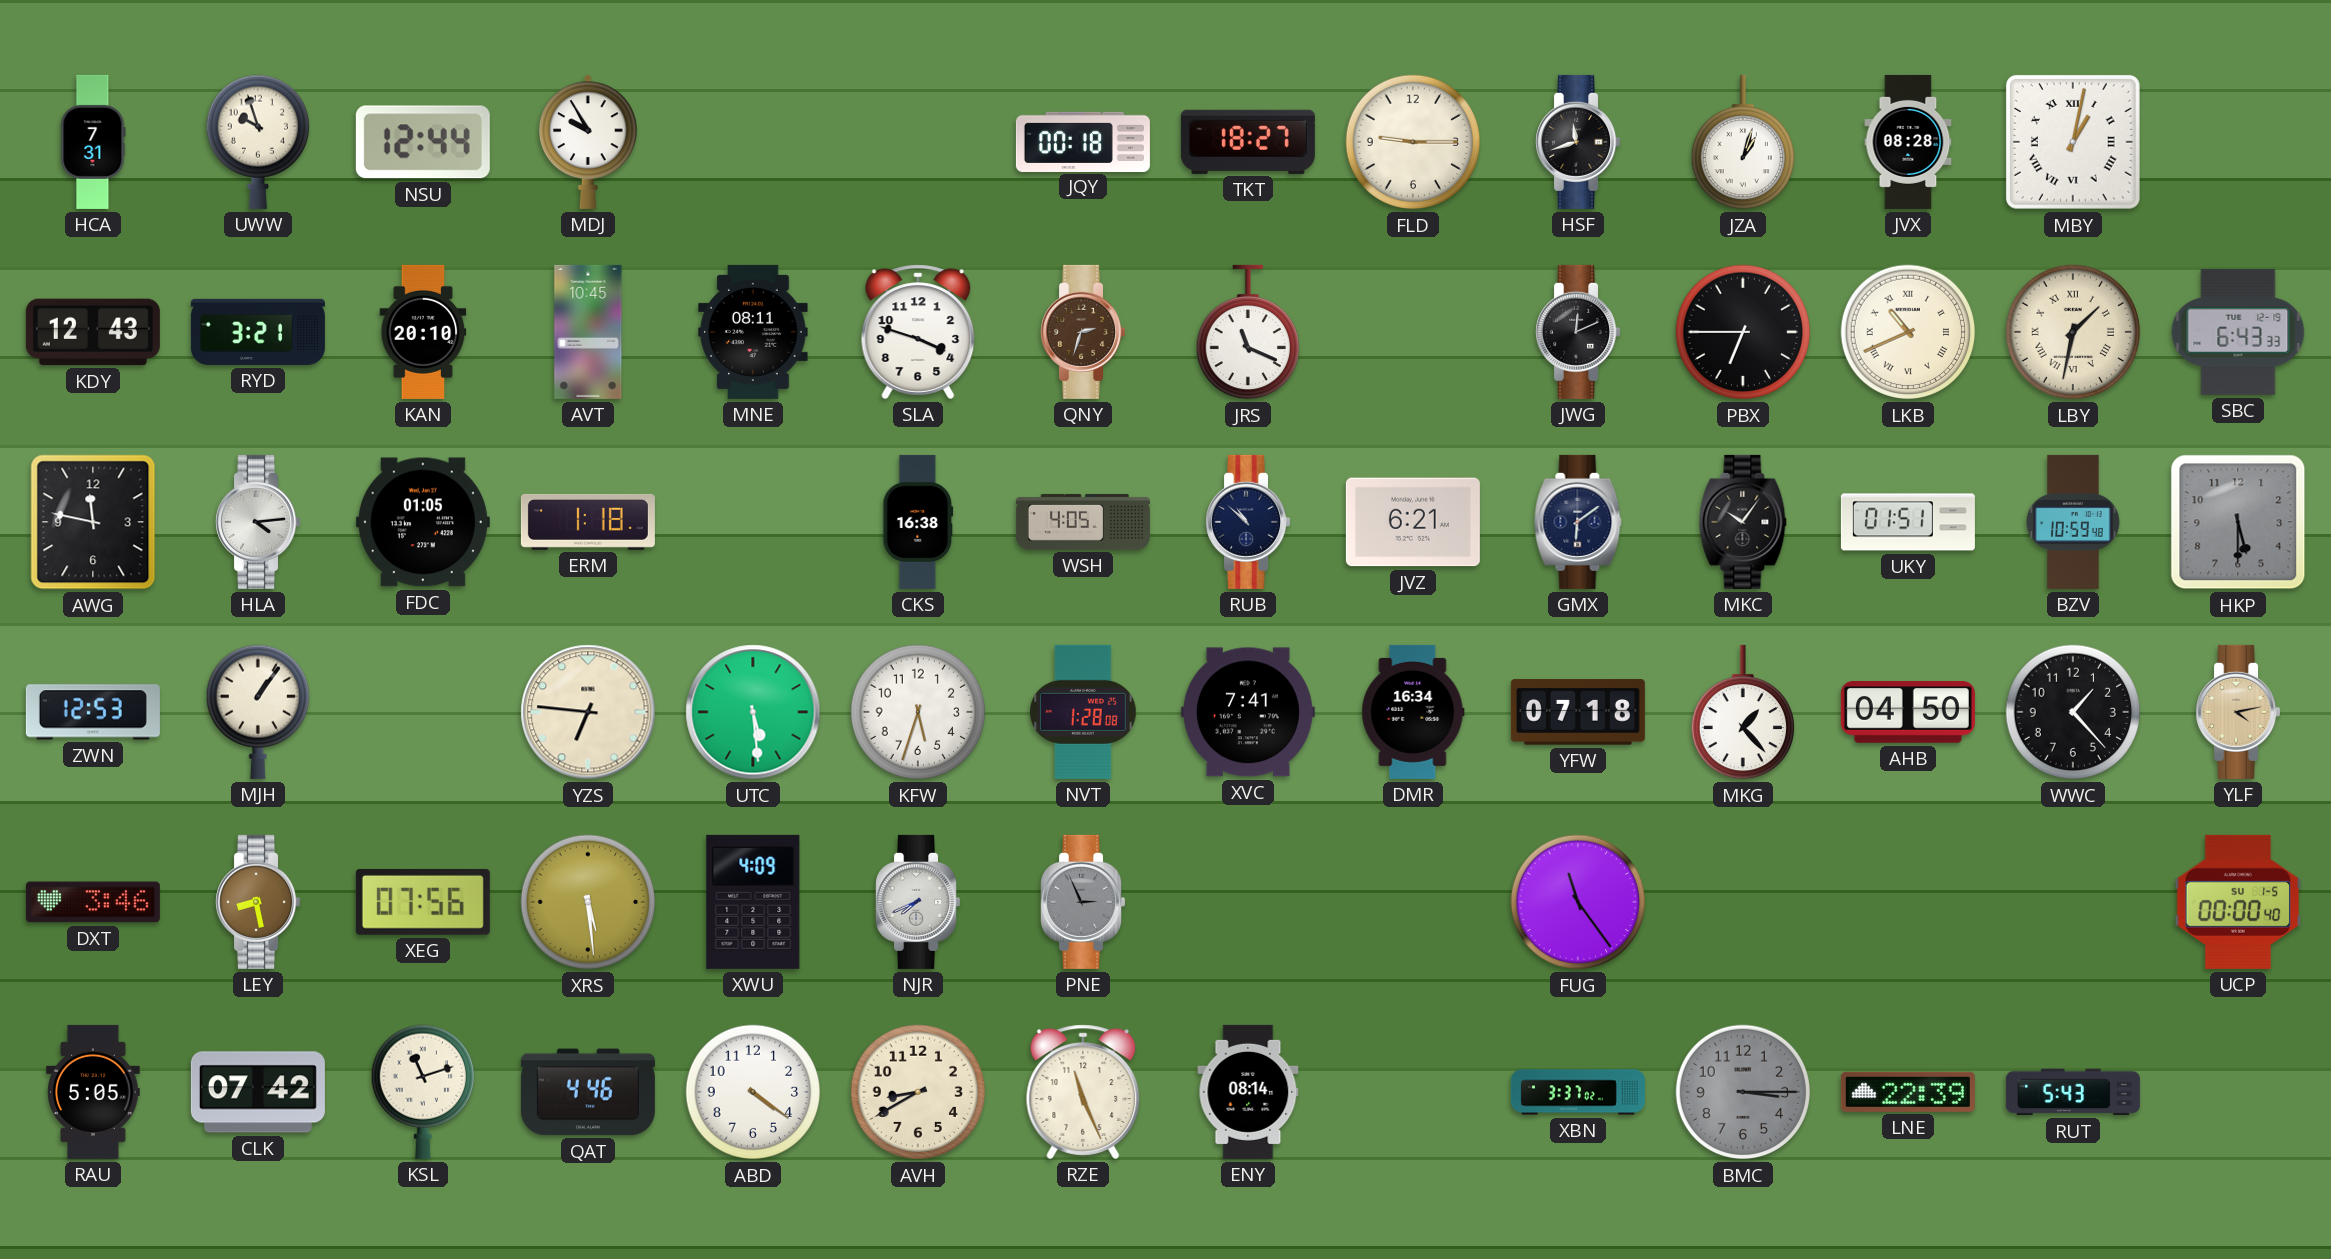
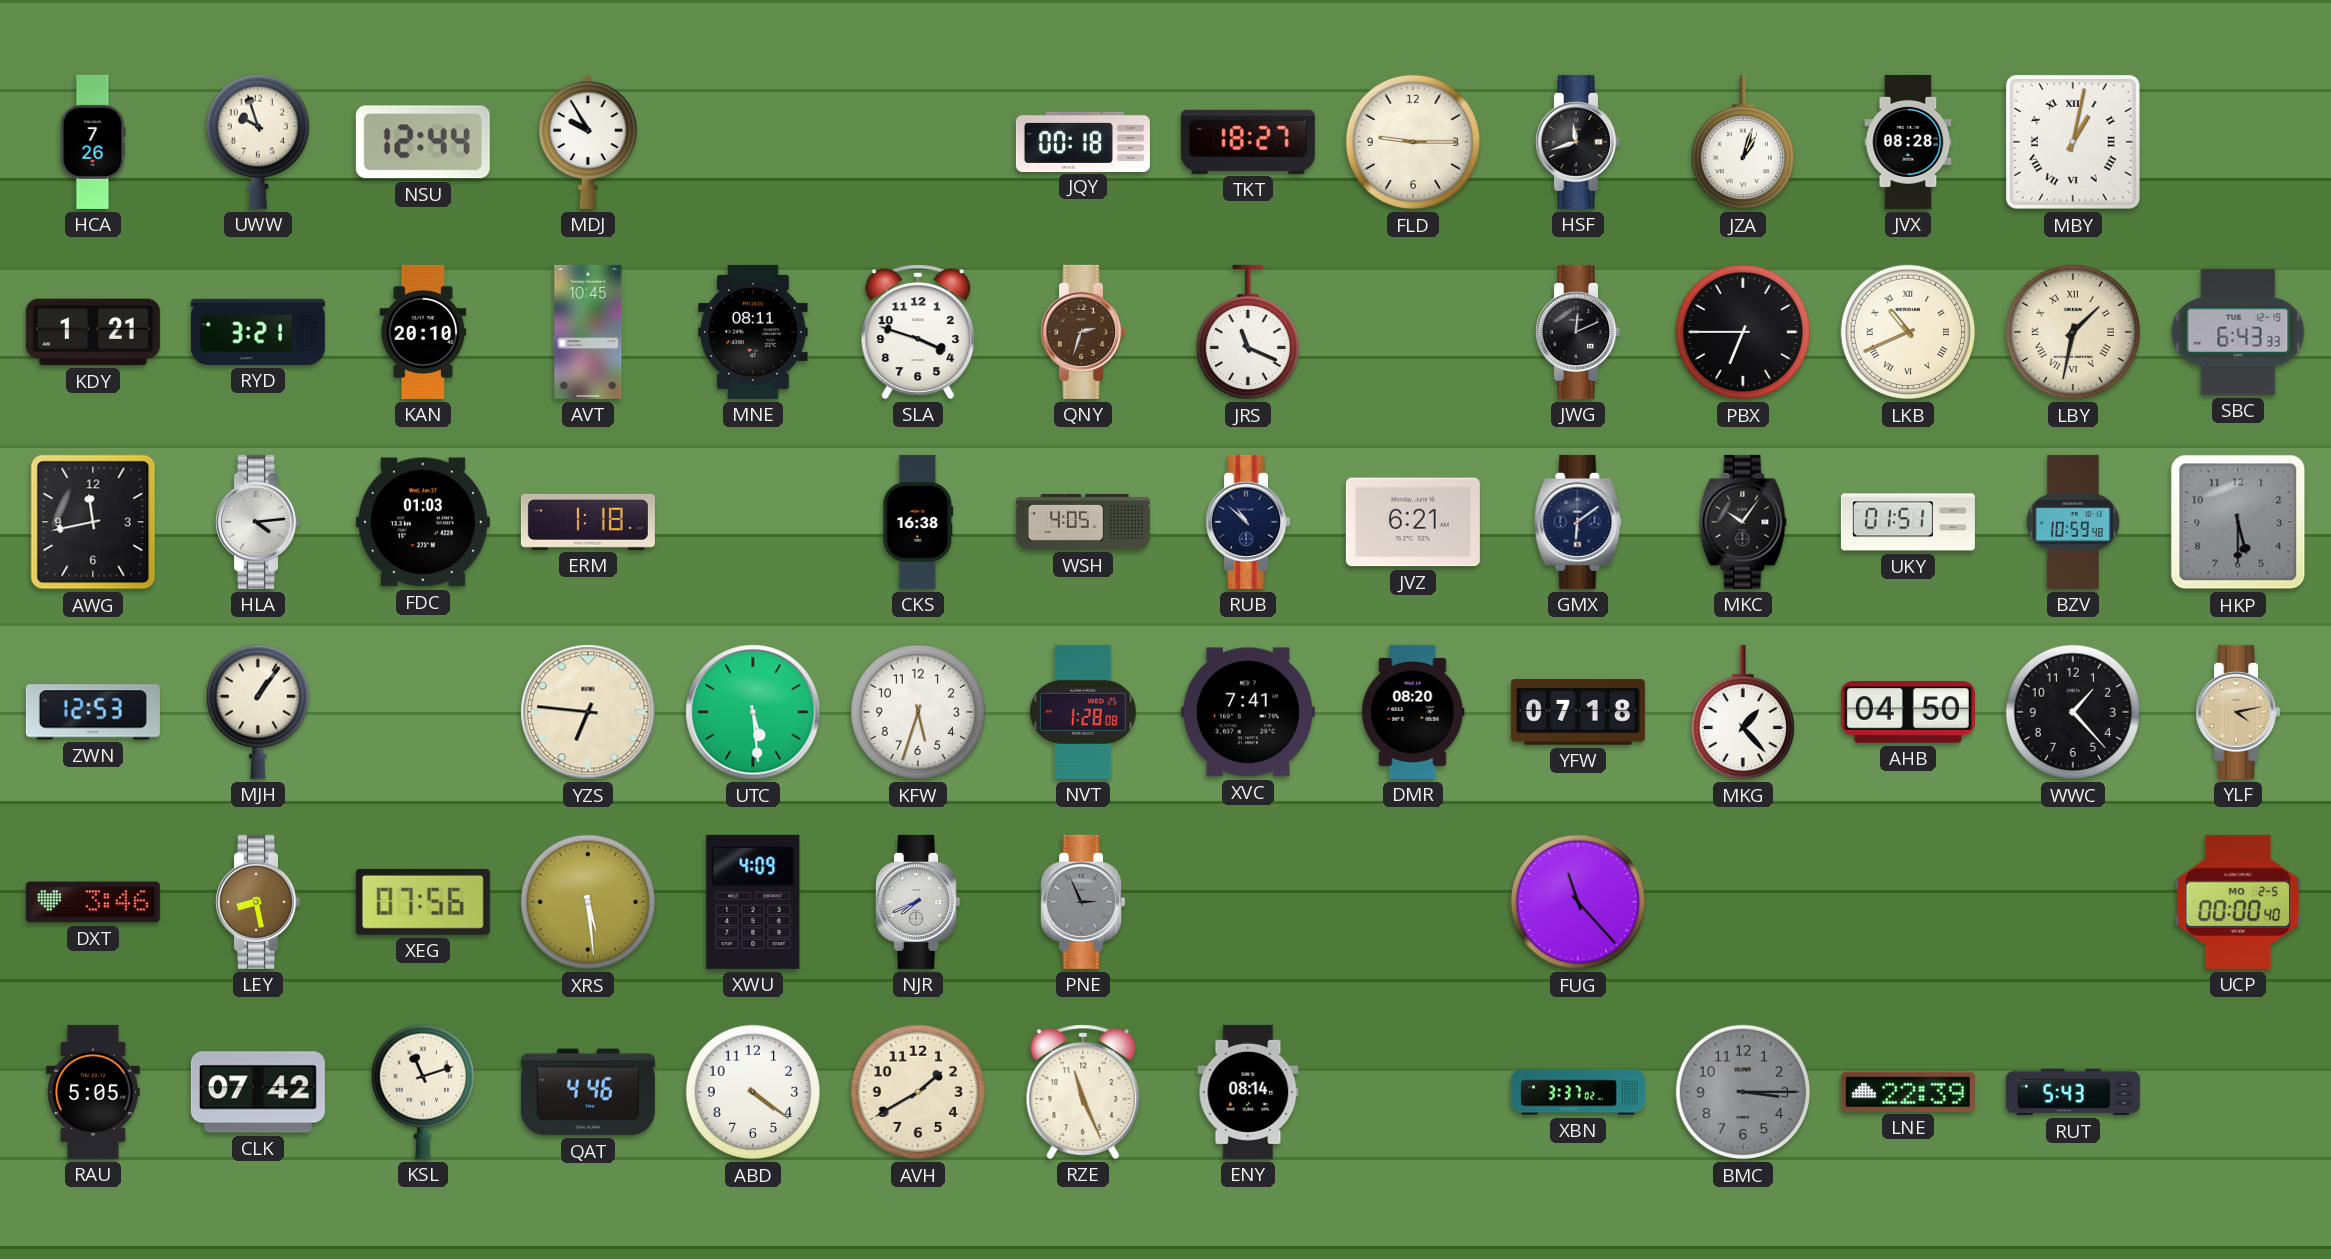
HCA: 7:31 -> 7:26 (93, 142)
KDY: 12:43 -> 1:21 (93, 332)
AWG: 11:47 -> 11:43 (93, 522)
FDC: 01:05 -> 01:03 (423, 522)
DMR: 16:34 -> 08:20 (1413, 712)
FUG: 11:24 -> 11:23 (1578, 902)
UCP date: SU 1-5 -> MO 2-5 (2238, 902)
AVH: 8:40 -> 1:40 (918, 1092)
